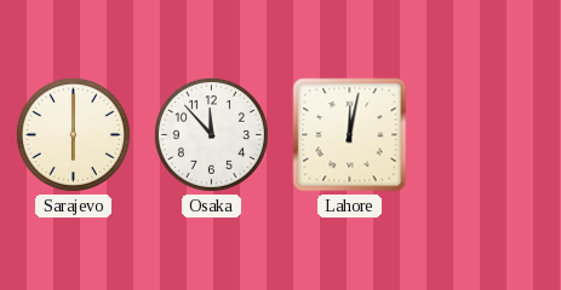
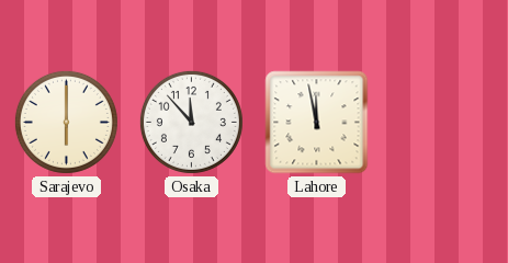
Lahore: 12:02 -> 11:58 (317, 123)
